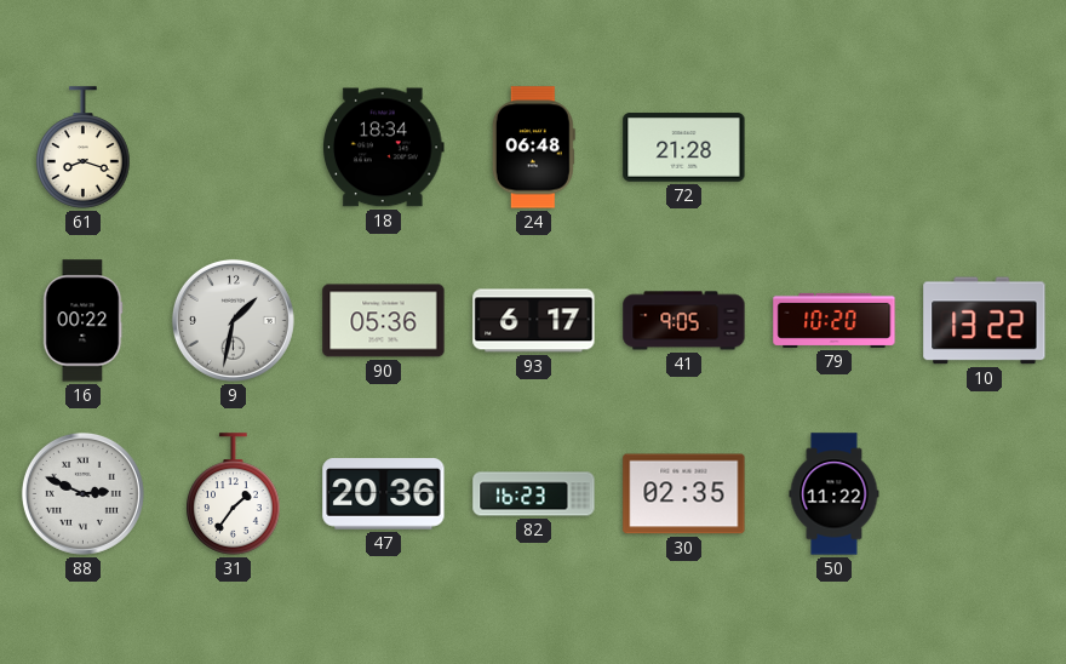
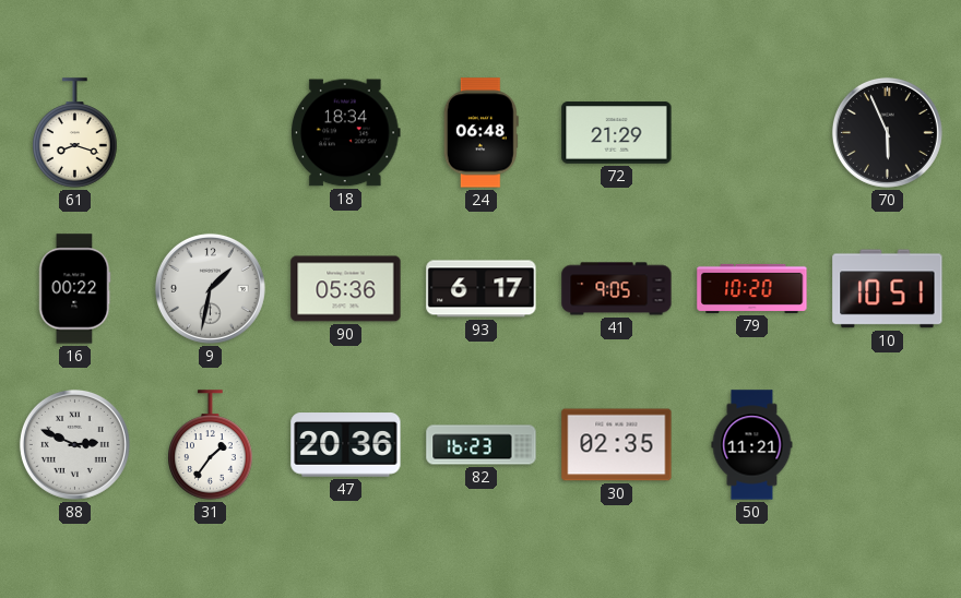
72: 21:28 -> 21:29 (617, 133)
70: none -> 5:56 (887, 132)
10: 13:22 -> 10:51 (888, 289)
50: 11:22 -> 11:21 (752, 445)
